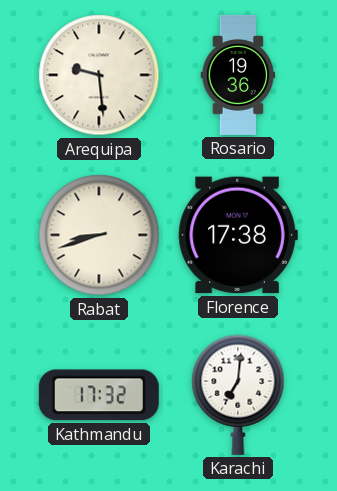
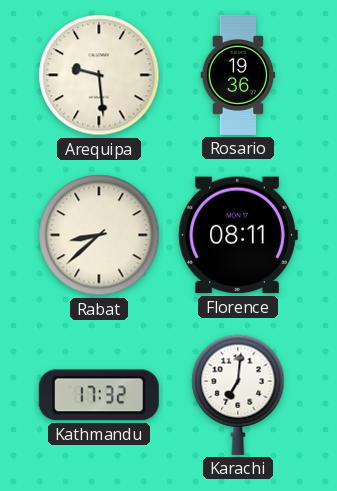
Rabat: 8:42 -> 8:38 (99, 235)
Florence: 17:38 -> 08:11 (238, 235)
